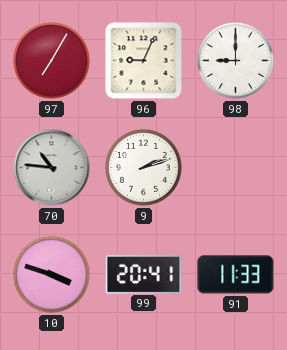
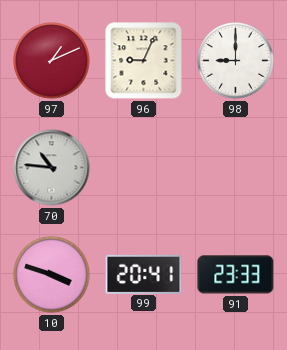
97: 7:05 -> 1:11 (52, 61)
9: 2:12 -> none (144, 168)
91: 11:33 -> 23:33 (236, 275)
